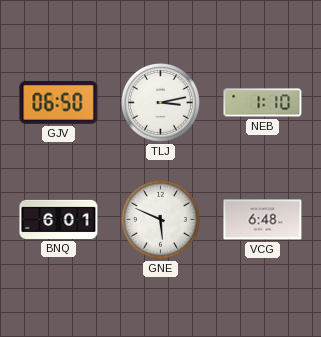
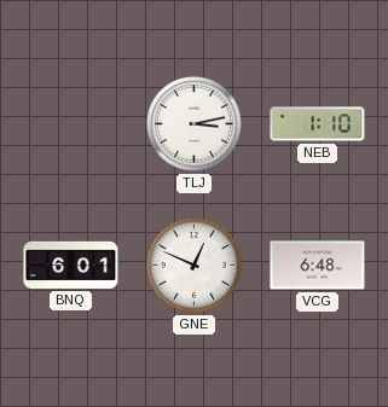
GJV: 06:50 -> none (59, 103)
GNE: 5:49 -> 12:49 (195, 266)
